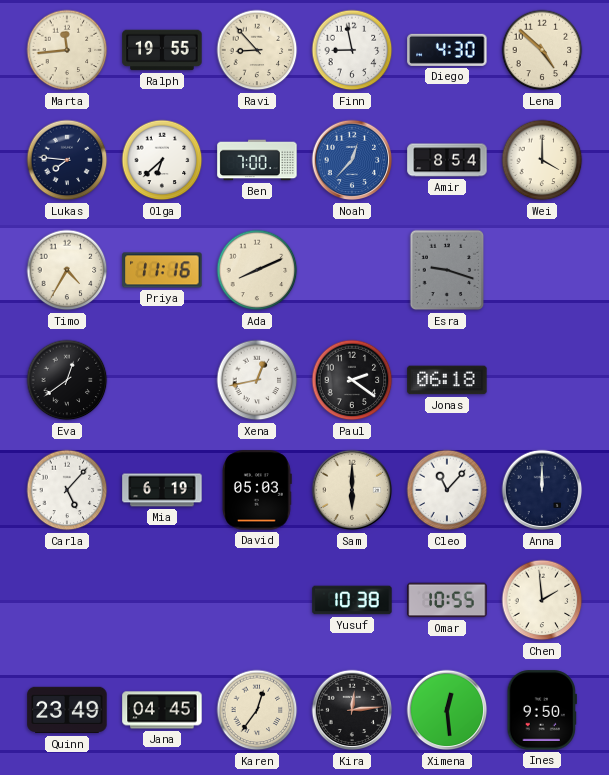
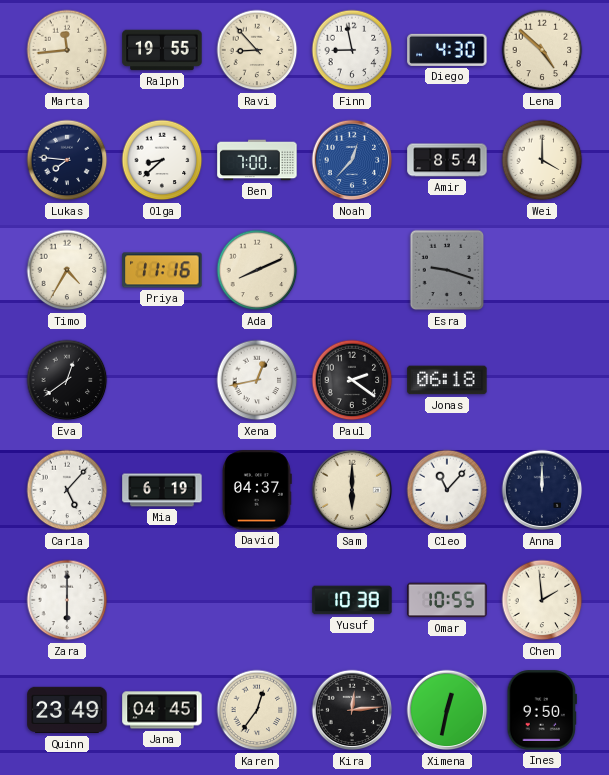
Olga: 6:38 -> 8:38 (162, 160)
David: 05:03 -> 04:37 (257, 490)
Zara: none -> 6:00 (67, 600)
Ximena: 12:29 -> 12:32 (447, 710)
